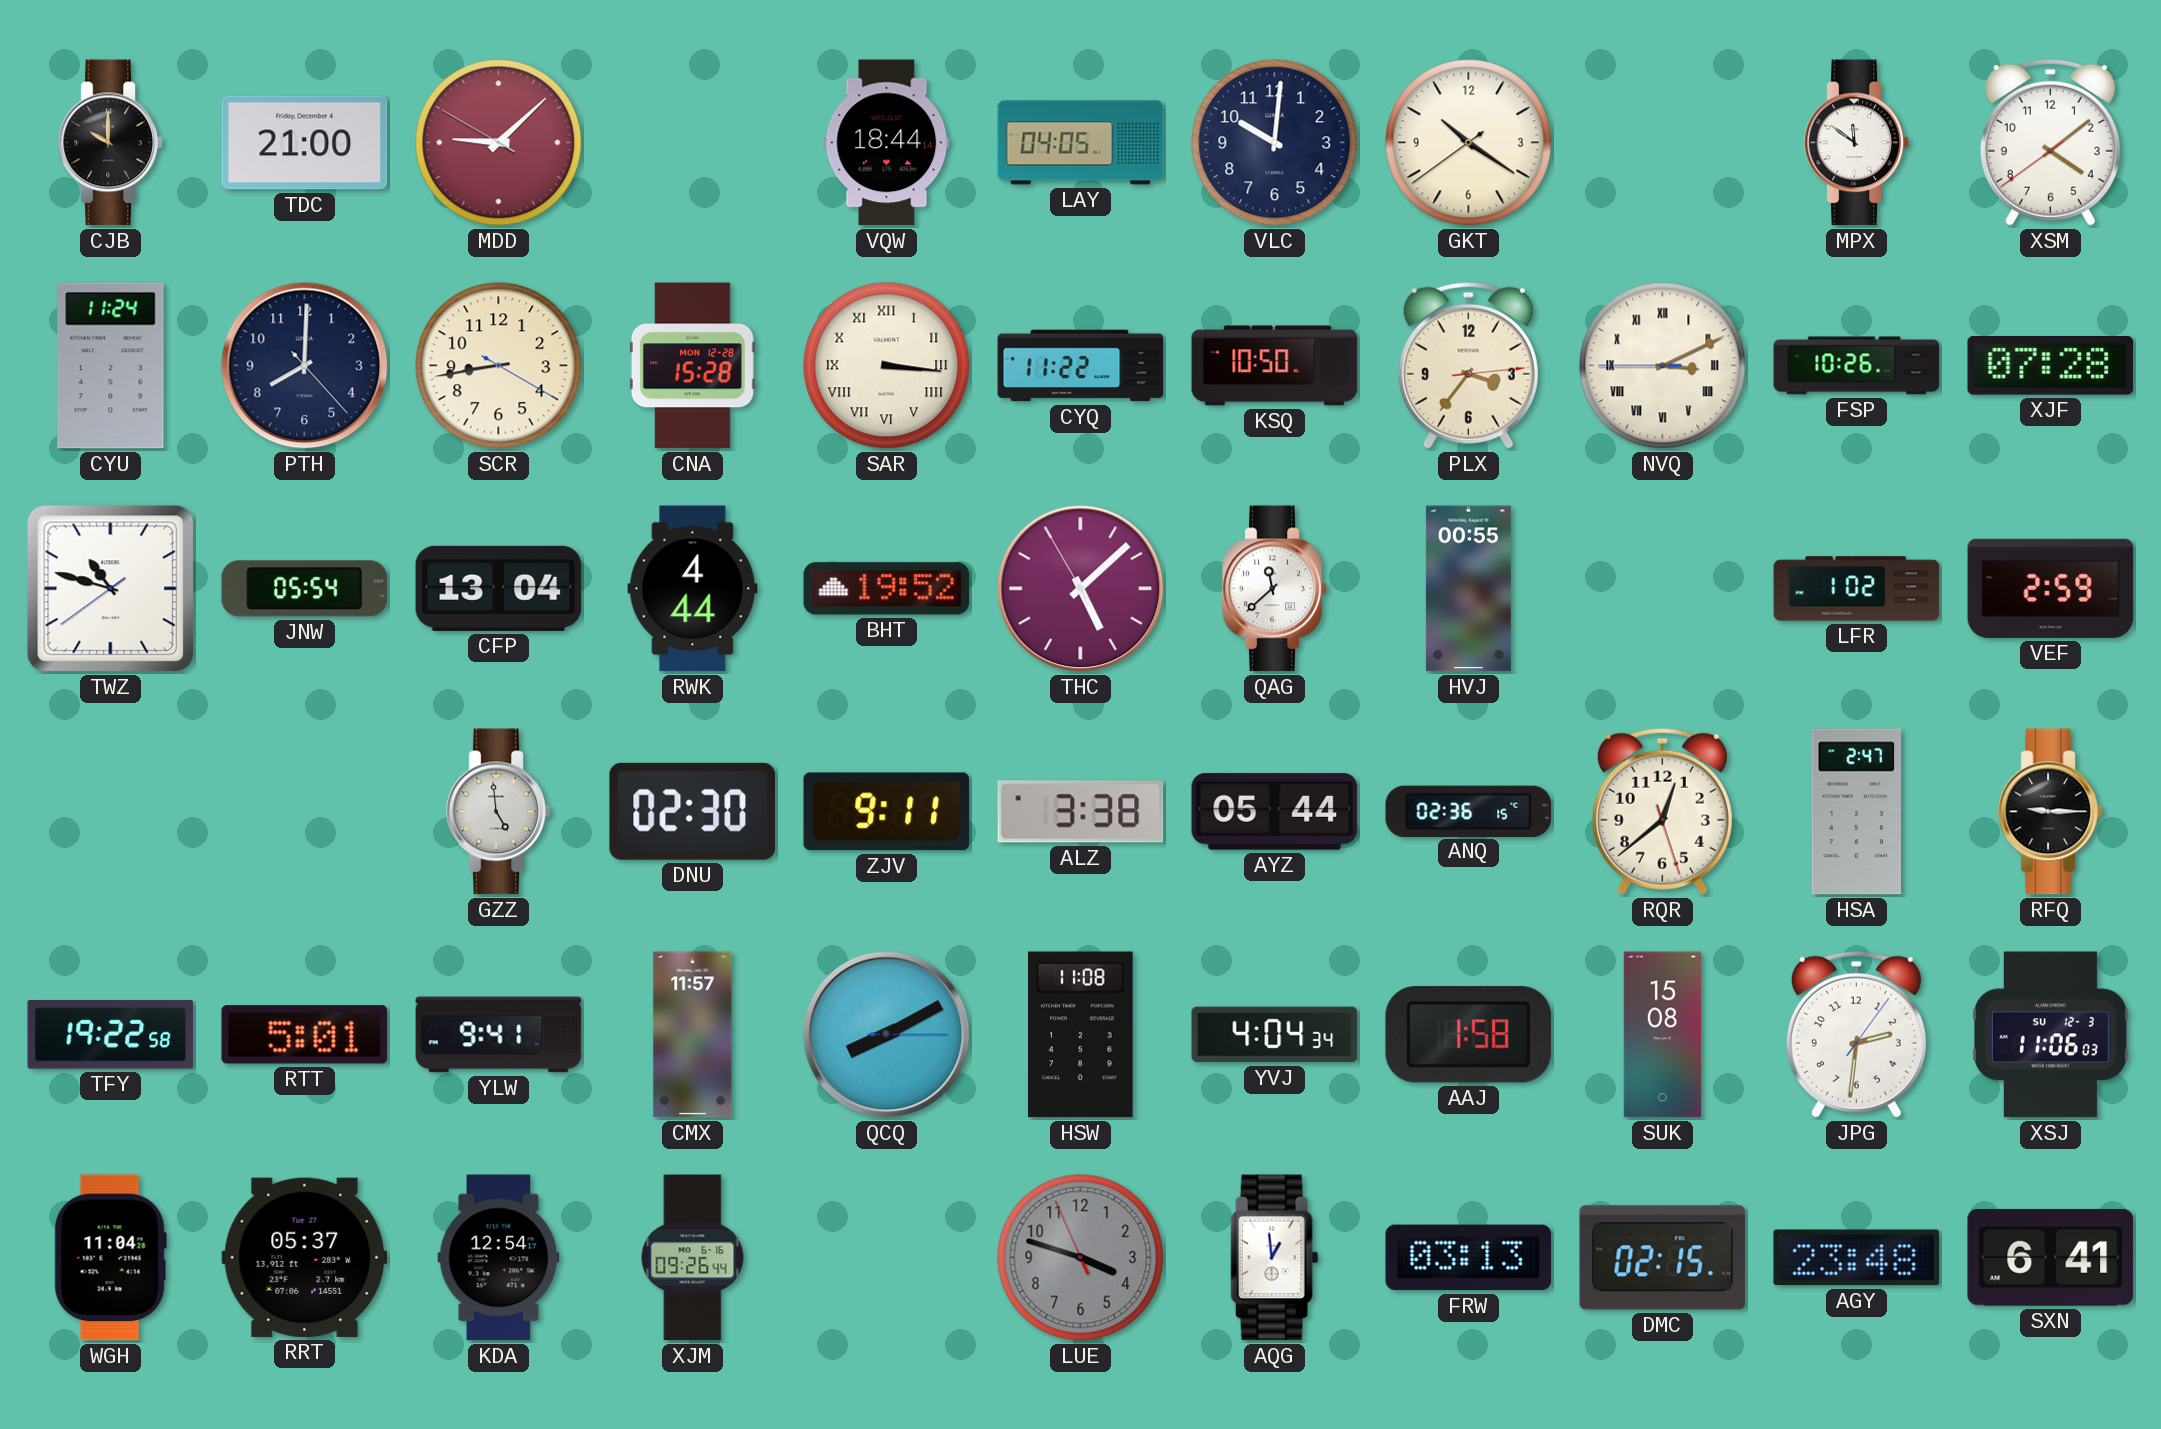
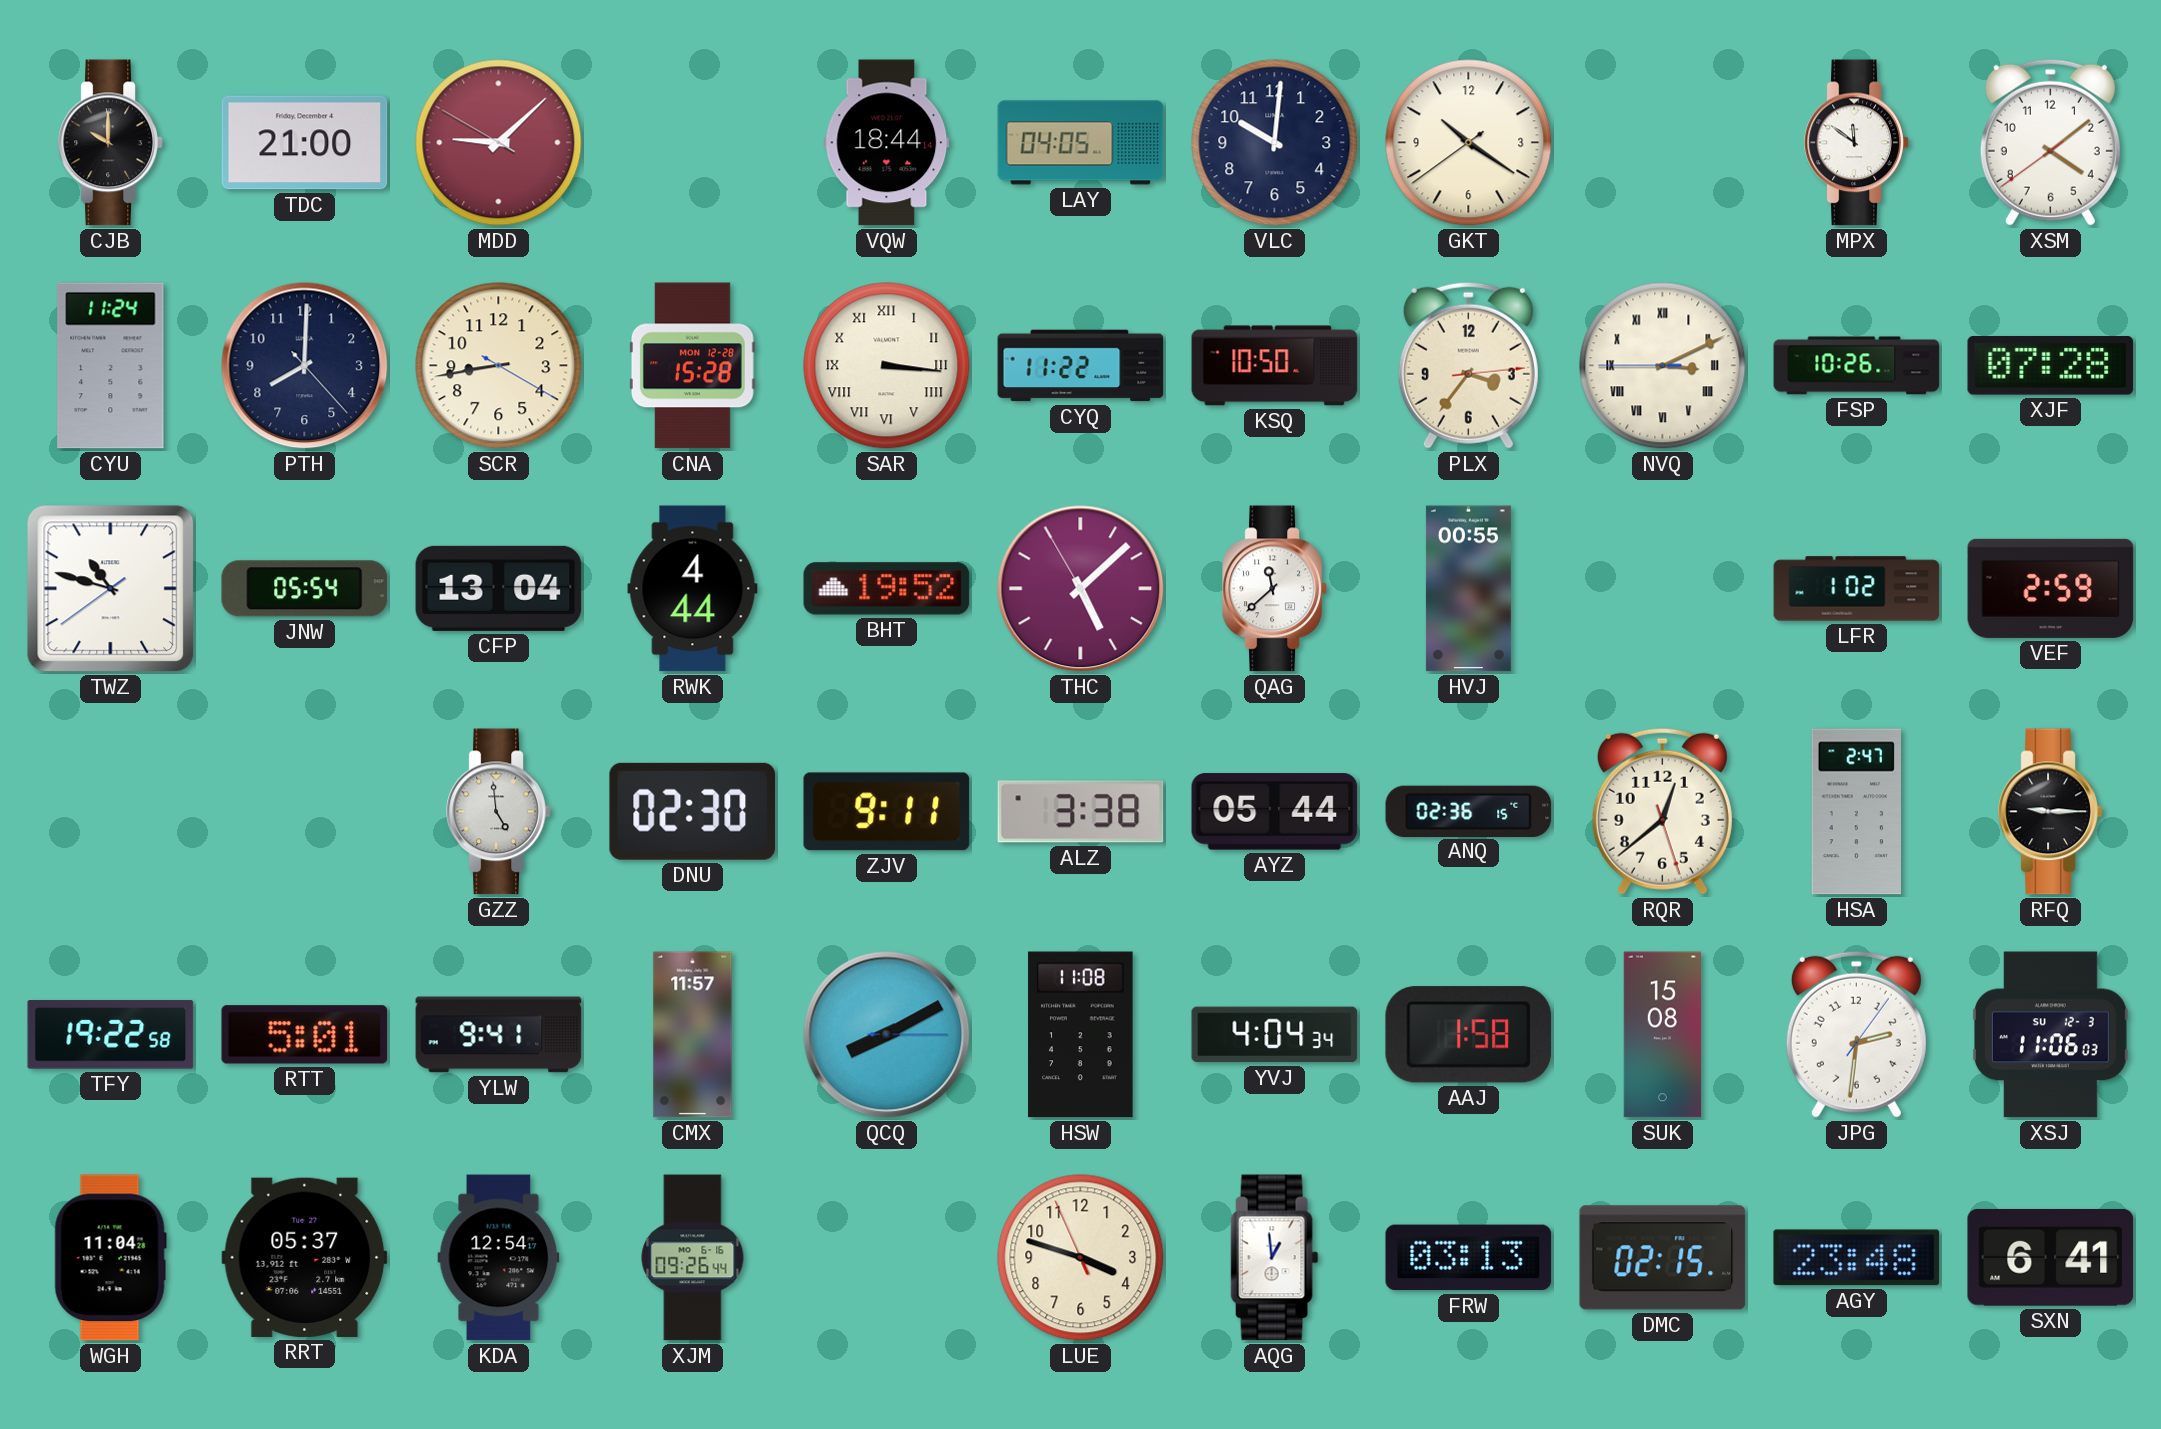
LUE dial: grey -> cream (1081, 1258)
